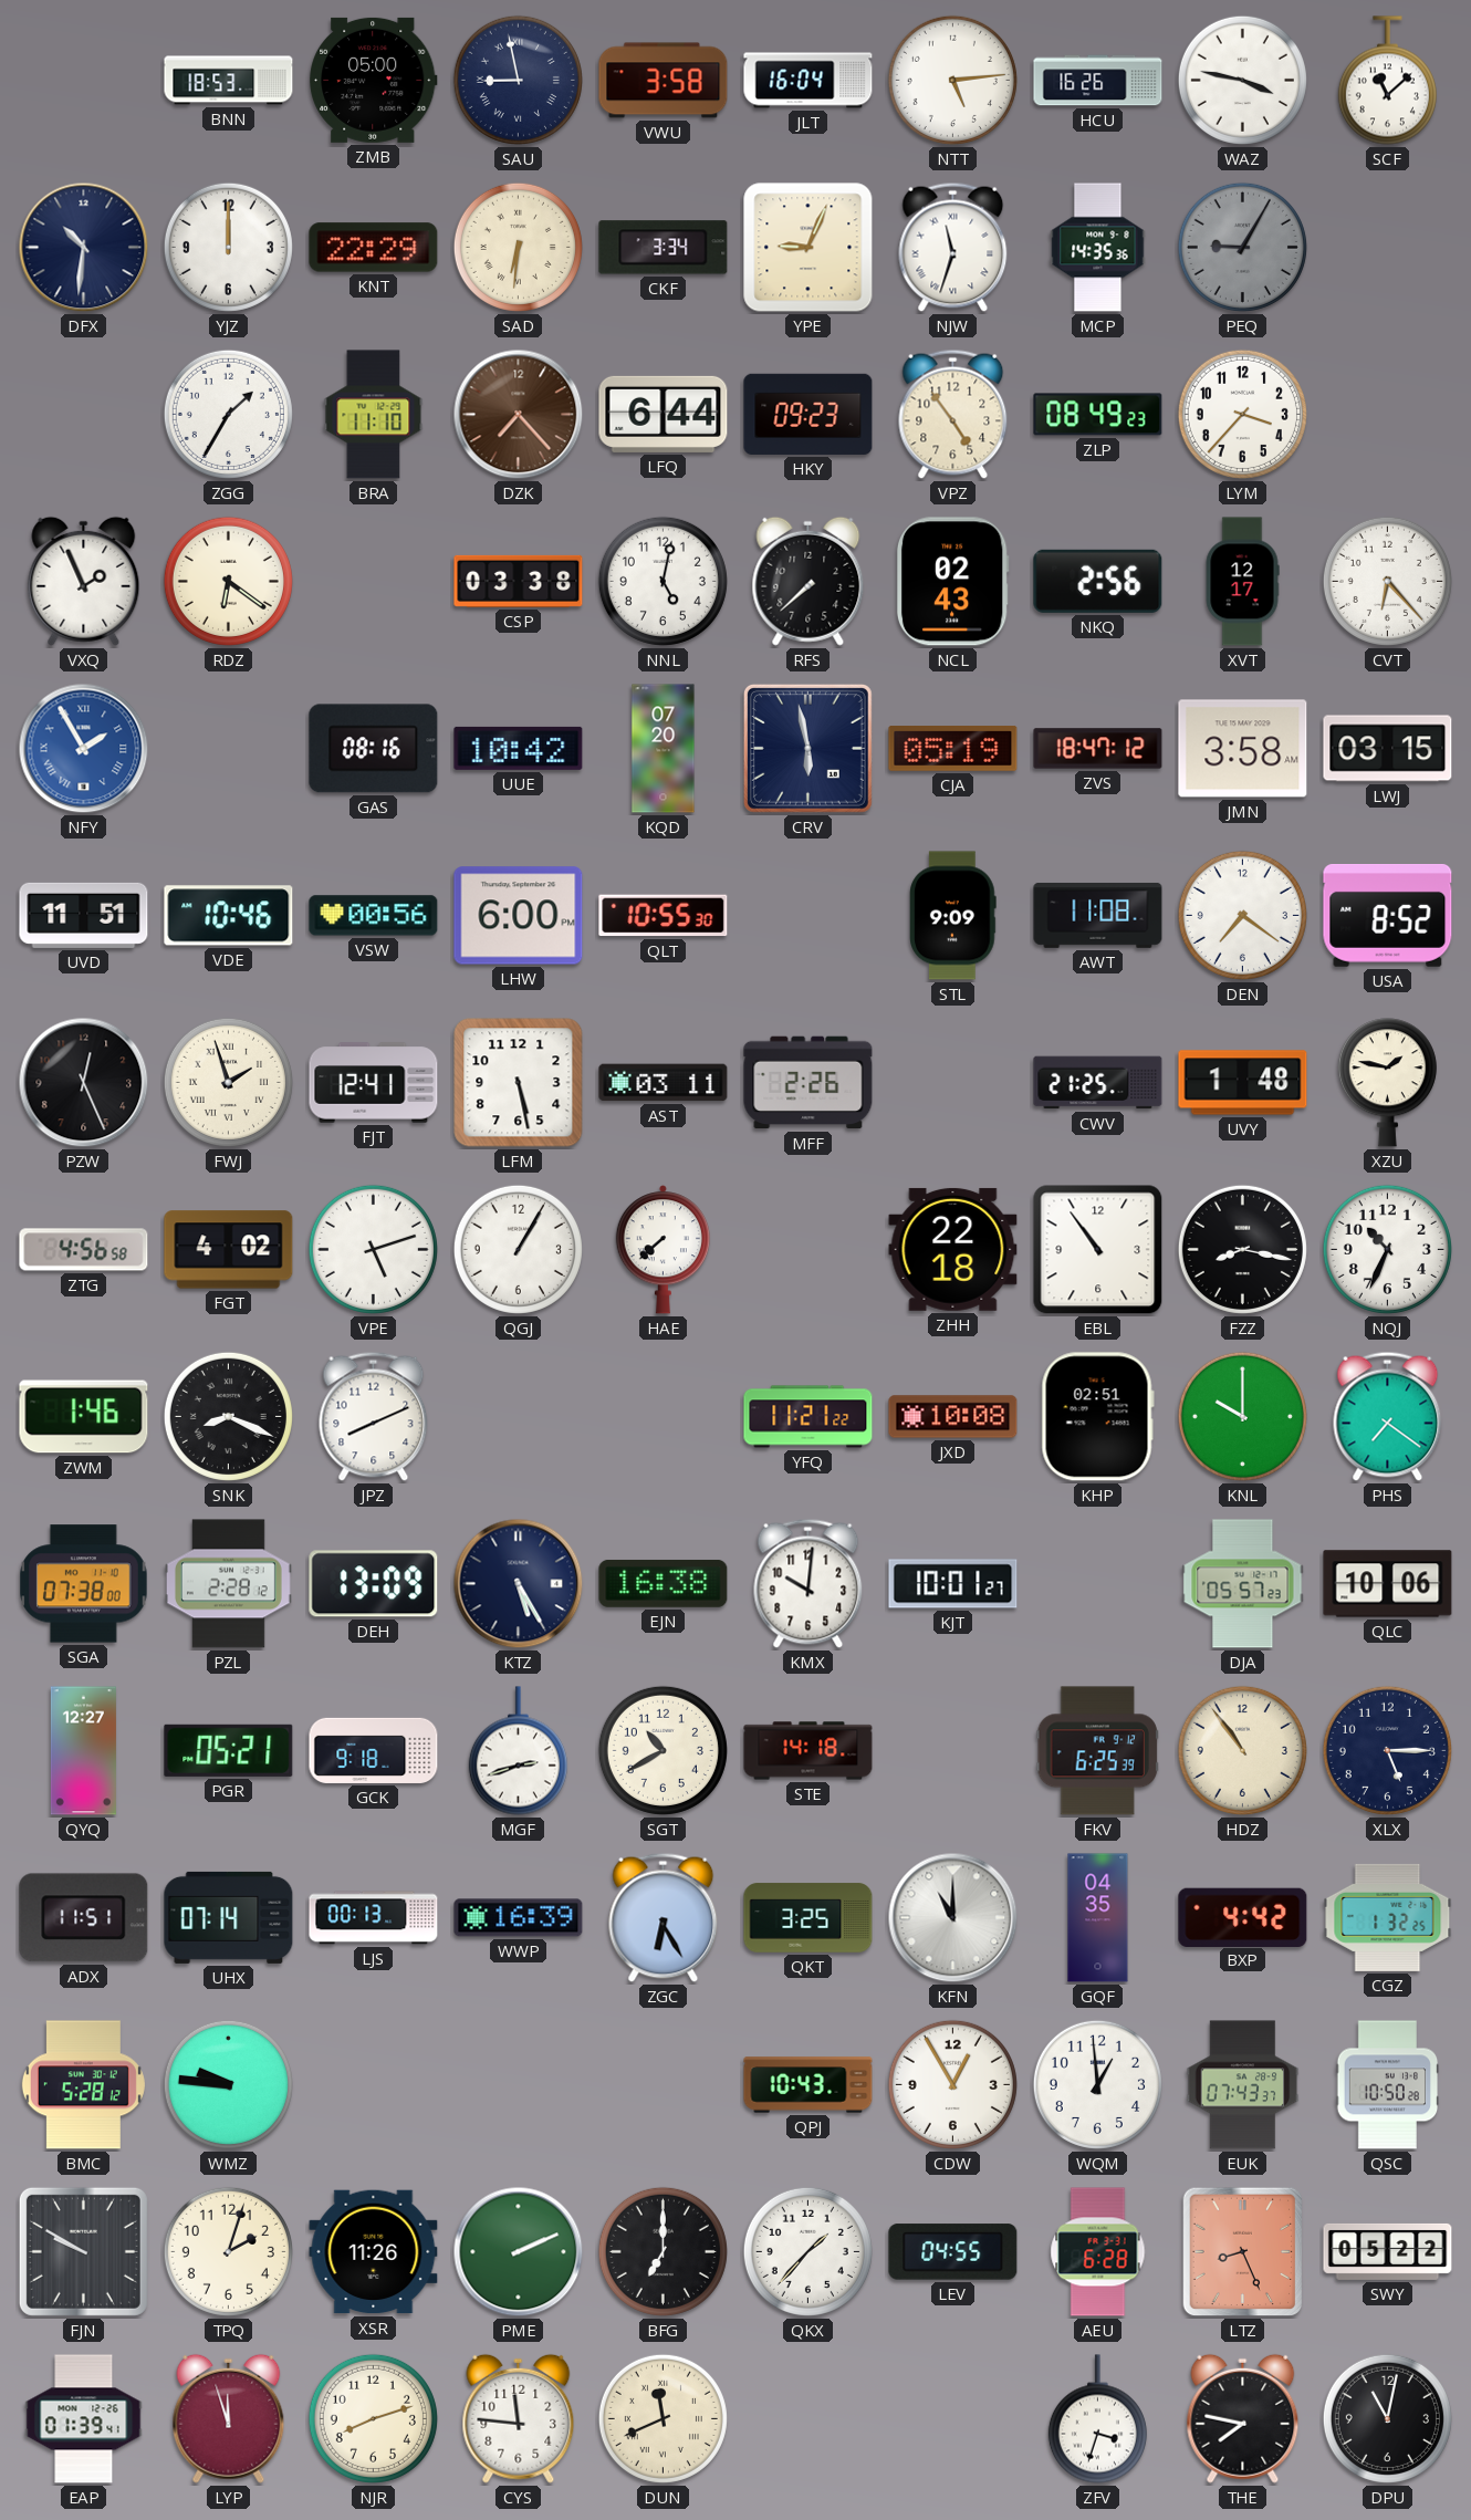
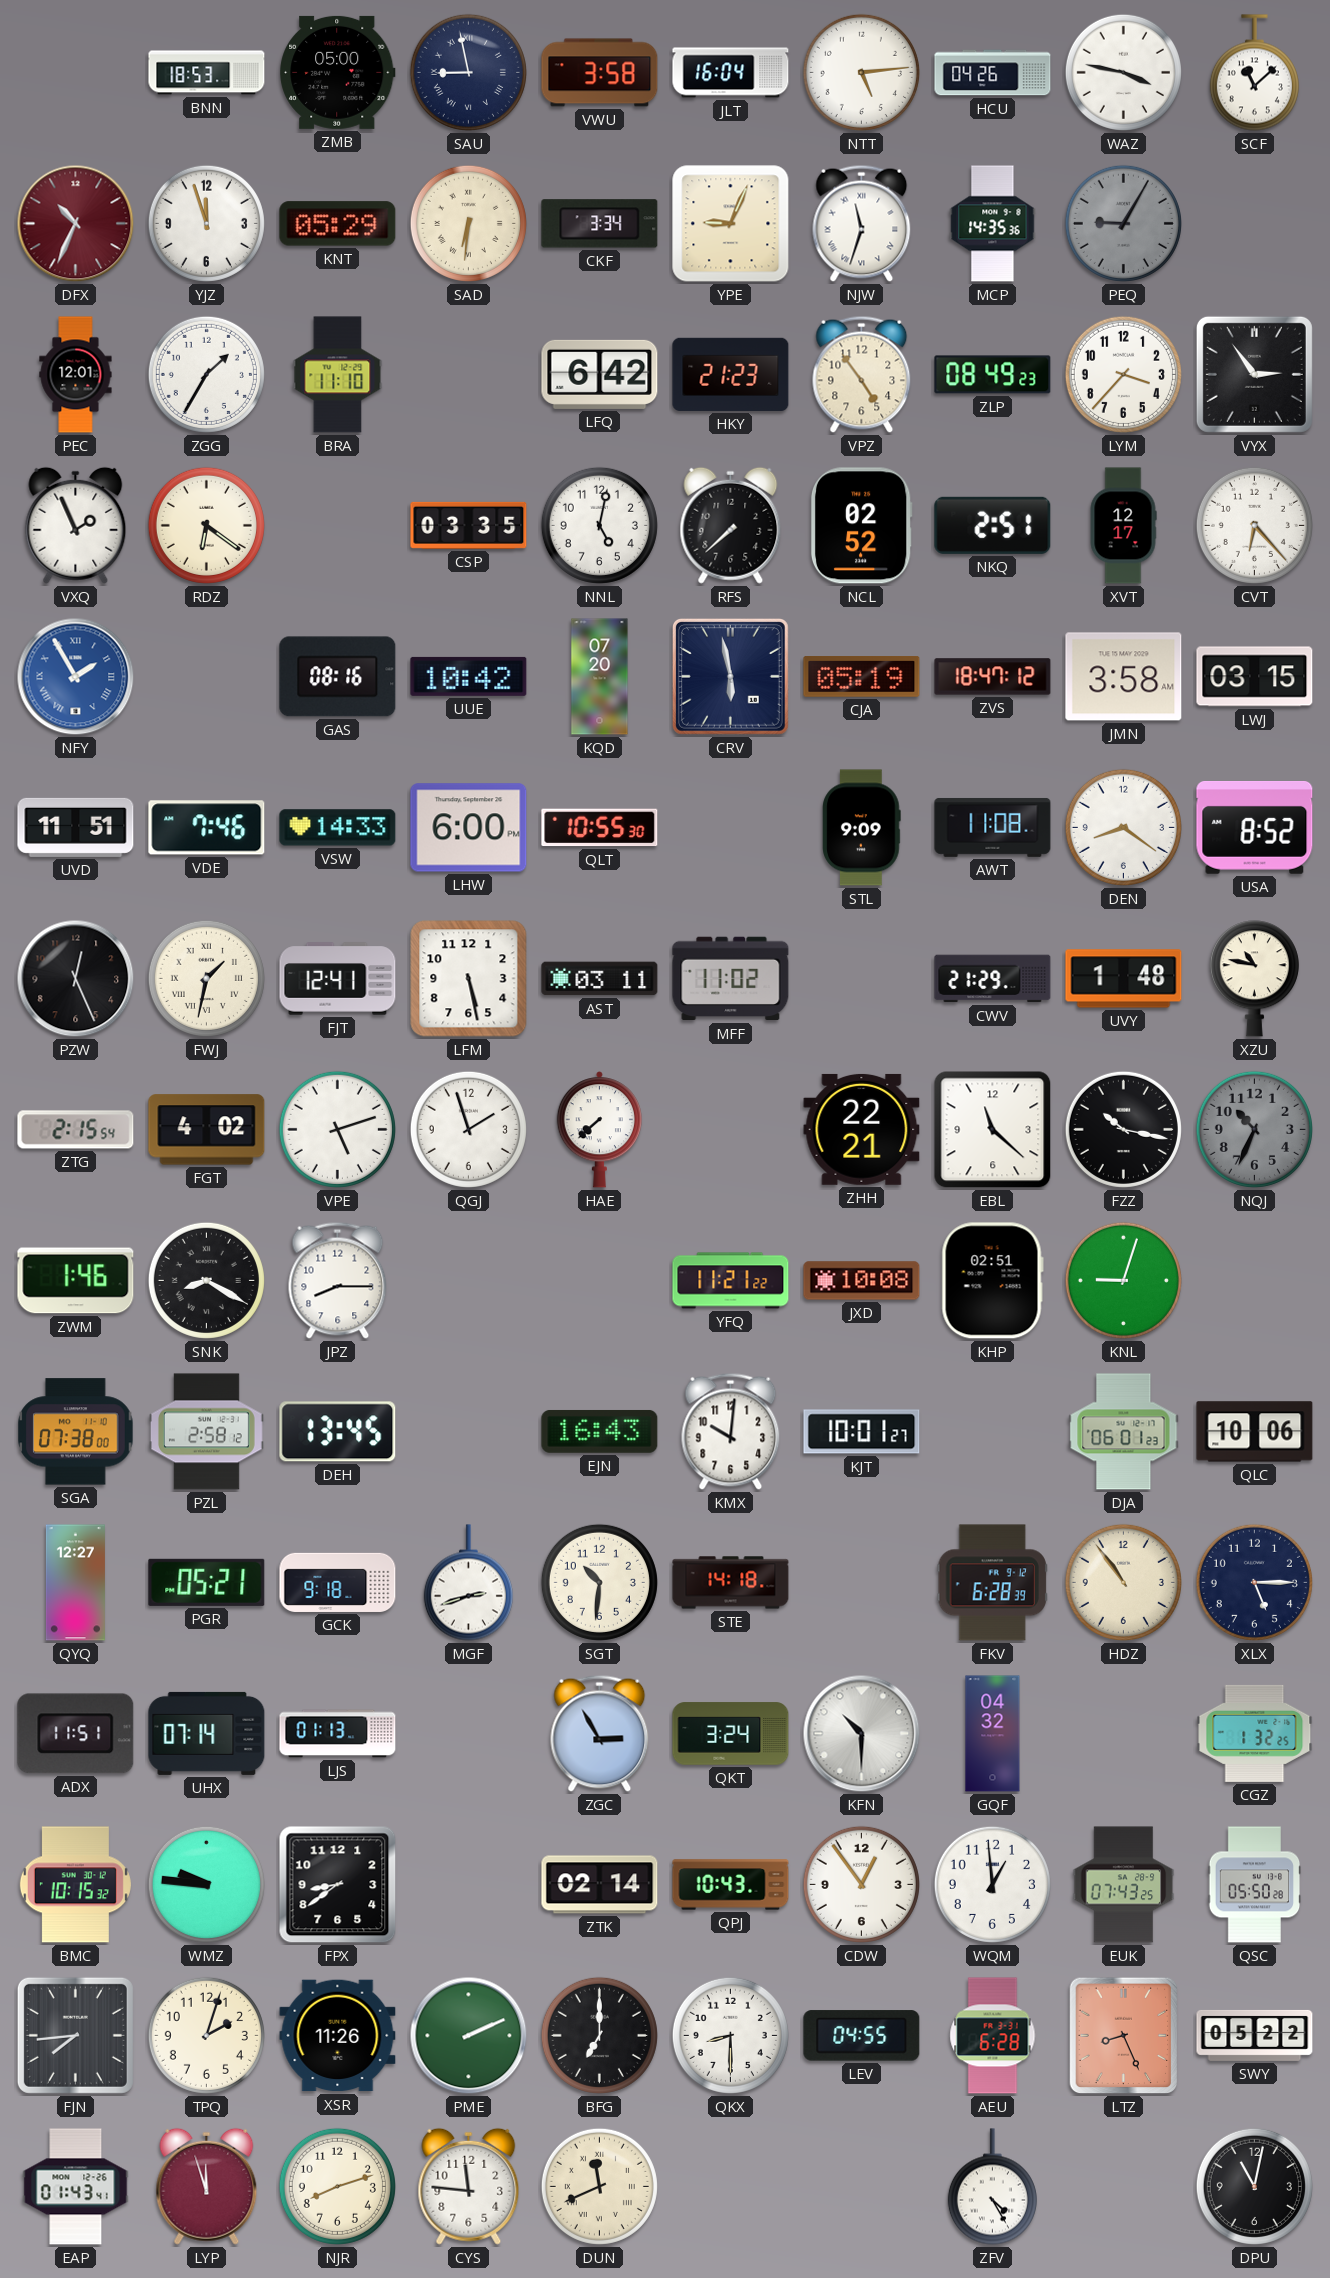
HCU: 16:26 -> 04:26 (993, 73)
DFX: 10:31 -> 10:34 (76, 224)
DFX dial: navy -> burgundy (76, 224)
YJZ: 12:00 -> 11:57 (206, 223)
KNT: 22:29 -> 05:29 (338, 224)
PEC: none -> 12:01 (76, 375)
DZK: 7:23 -> none (519, 415)
LFQ: 6:44 -> 6:42 (600, 374)
HKY: 09:23 -> 21:23 (731, 374)
VYX: none -> 2:54 (1254, 374)
CSP: 03:38 -> 03:35 (469, 525)
NCL: 02:43 -> 02:52 (861, 526)
NKQ: 2:56 -> 2:51 (993, 525)
VDE: 10:46 -> 7:46 (207, 828)
VSW: 00:56 -> 14:33 (338, 828)
DEN: 7:21 -> 8:21 (1123, 827)
FWJ: 1:57 -> 1:32 (206, 978)
MFF: 2:26 -> 11:02 (731, 979)
CWV: 21:25 -> 21:29 (993, 979)
XZU: 1:47 -> 10:47 (1254, 979)
ZTG: 4:56 -> 2:15 (76, 1130)
QGJ: 1:05 -> 1:57 (468, 1129)
ZHH: 22:18 -> 22:21 (862, 1129)
EBL: 10:54 -> 11:22 (993, 1130)
FZZ: 8:17 -> 10:17 (1123, 1129)
NQJ dial: white -> grey (1254, 1129)
SNK: 8:19 -> 8:20 (206, 1280)
JPZ: 8:11 -> 8:15 (338, 1280)
KNL: 10:00 -> 9:03 (1123, 1280)
PHS: 7:21 -> none (1388, 1416)
PZL: 2:28 -> 2:58 (206, 1432)
DEH: 13:09 -> 13:45 (338, 1432)
KTZ: 5:25 -> none (519, 1584)
EJN: 16:38 -> 16:43 (600, 1431)
DJA: 05:57 -> 06:01 (1124, 1432)
SGT: 10:40 -> 10:31 (599, 1582)
FKV: 6:25 -> 6:28 (992, 1583)
LJS: 00:13 -> 01:13 (338, 1734)
WWP: 16:39 -> none (519, 1918)
ZGC: 6:25 -> 2:55 (600, 1733)
QKT: 3:25 -> 3:24 (731, 1734)
KFN: 11:00 -> 10:30 (862, 1734)
GQF: 04:35 -> 04:32 (993, 1734)
BXP: 4:42 -> none (1243, 1917)
BMC: 5:28 -> 10:15 (75, 1885)
FPX: none -> 8:39 (338, 1885)
ZTK: none -> 02:14 (600, 1885)
CDW: 12:55 -> 12:54 (861, 1884)
EUK: 07:43:37 -> 07:43:25 (1124, 1885)
QSC: 10:50 -> 05:50 (1255, 1885)
FJN: 9:50 -> 7:44 (75, 2035)
QKX: 1:37 -> 8:30 (730, 2035)
EAP: 01:39 -> 01:43 (76, 2187)
ZFV: 3:33 -> 4:25 (992, 2187)
THE: 7:47 -> none (1243, 2418)
